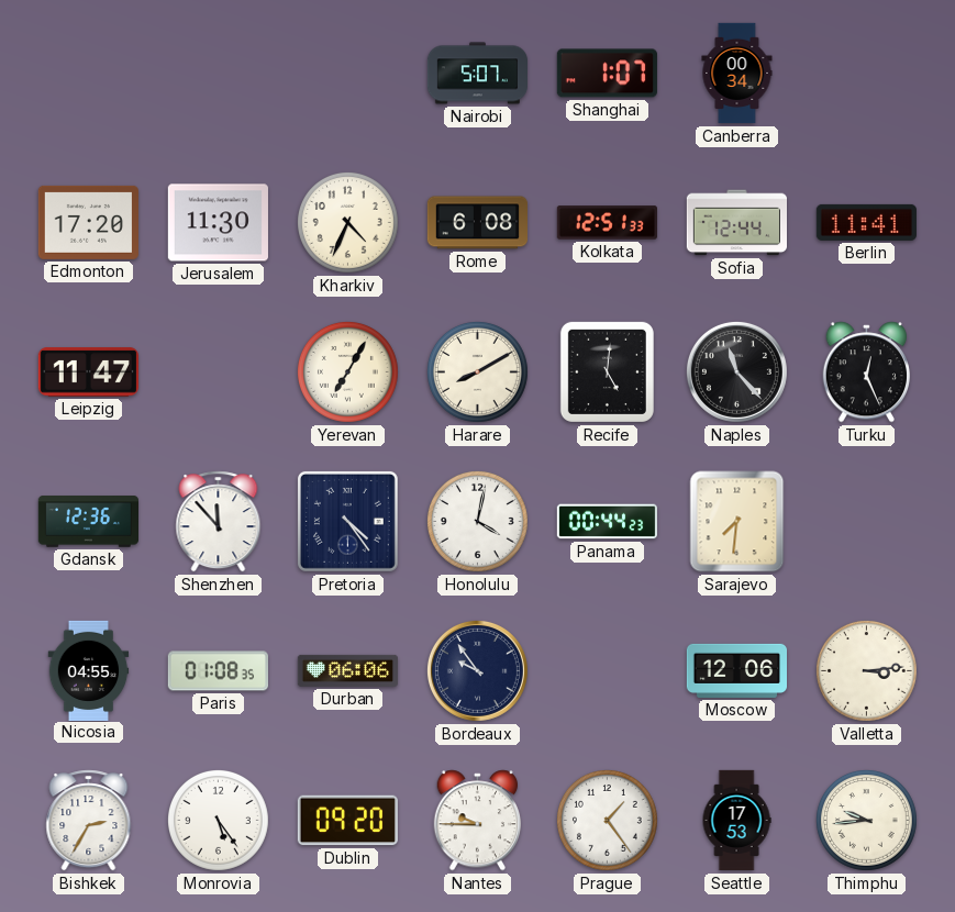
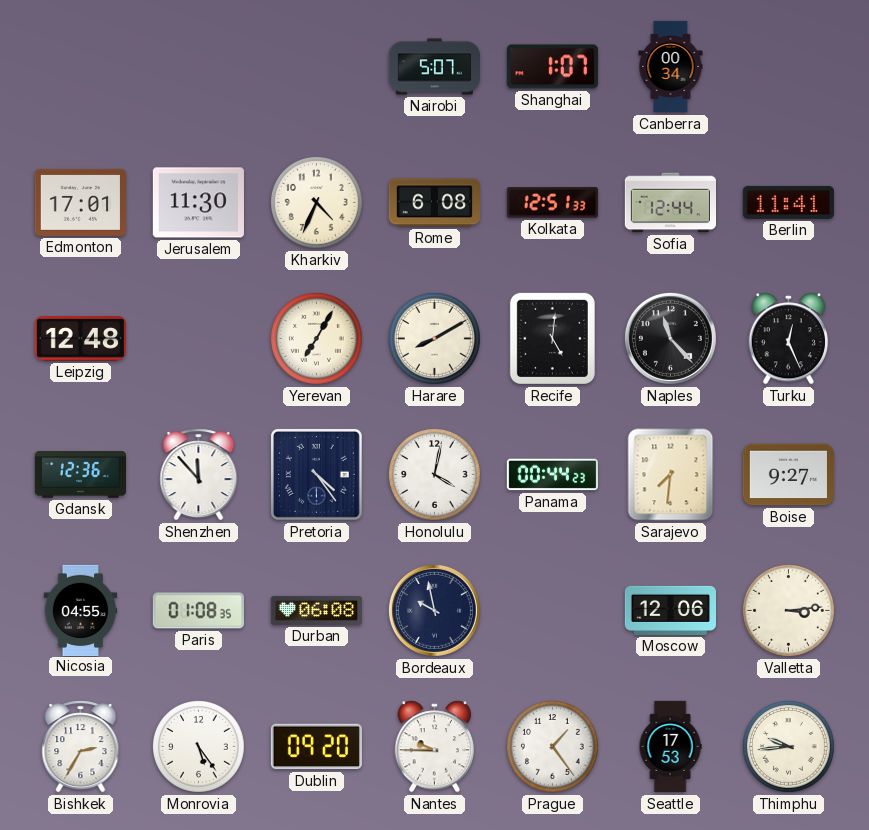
Edmonton: 17:20 -> 17:01 (80, 202)
Leipzig: 11:47 -> 12:48 (80, 339)
Boise: none -> 9:27 (788, 475)
Durban: 06:06 -> 06:08 (316, 610)
Bordeaux: 9:54 -> 9:58 (434, 610)
